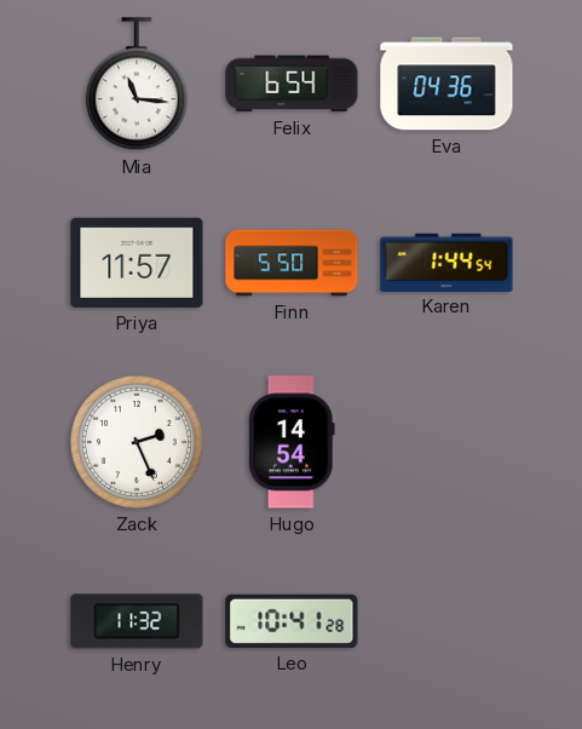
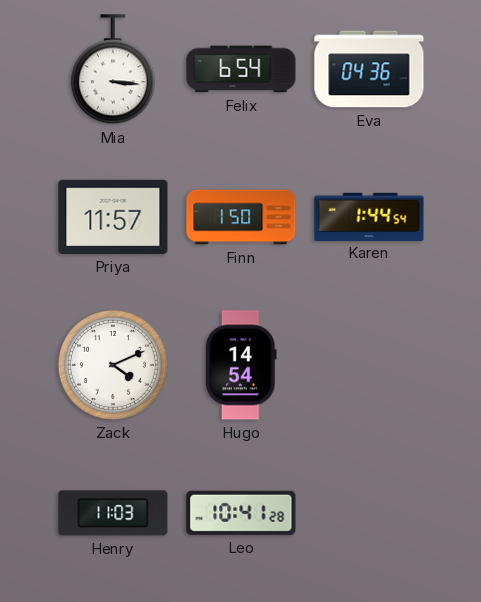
Mia: 11:16 -> 3:16 (113, 70)
Finn: 5:50 -> 1:50 (241, 217)
Zack: 2:26 -> 4:11 (113, 365)
Henry: 11:32 -> 11:03 (113, 513)
